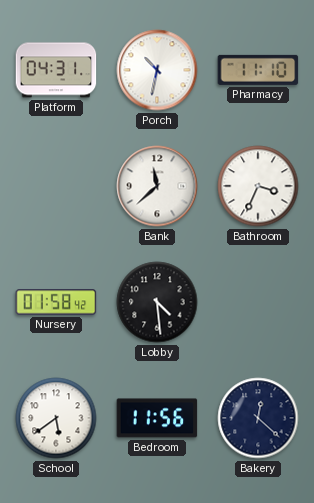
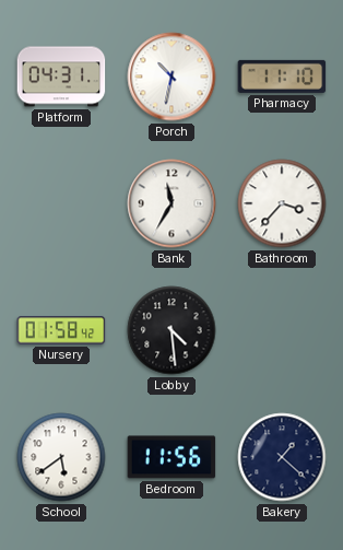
Bank: 11:38 -> 11:35 (171, 203)
Bathroom: 3:34 -> 3:37 (282, 203)
Bakery: 12:22 -> 1:22 (282, 457)
